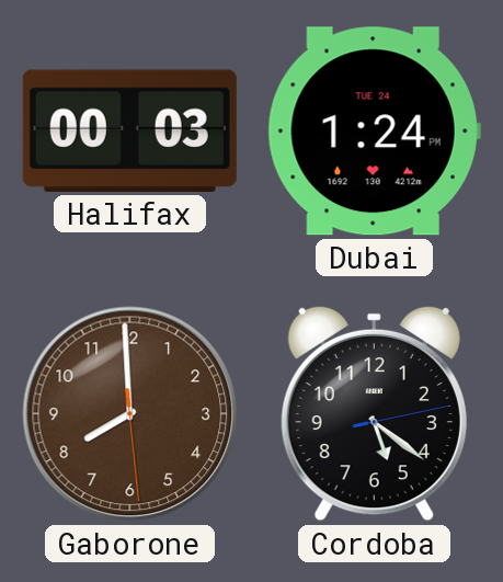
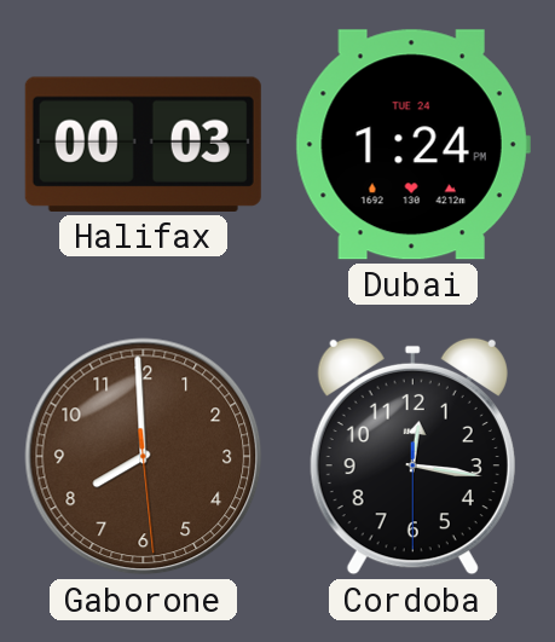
Cordoba: 5:21 -> 12:16 (412, 456)
